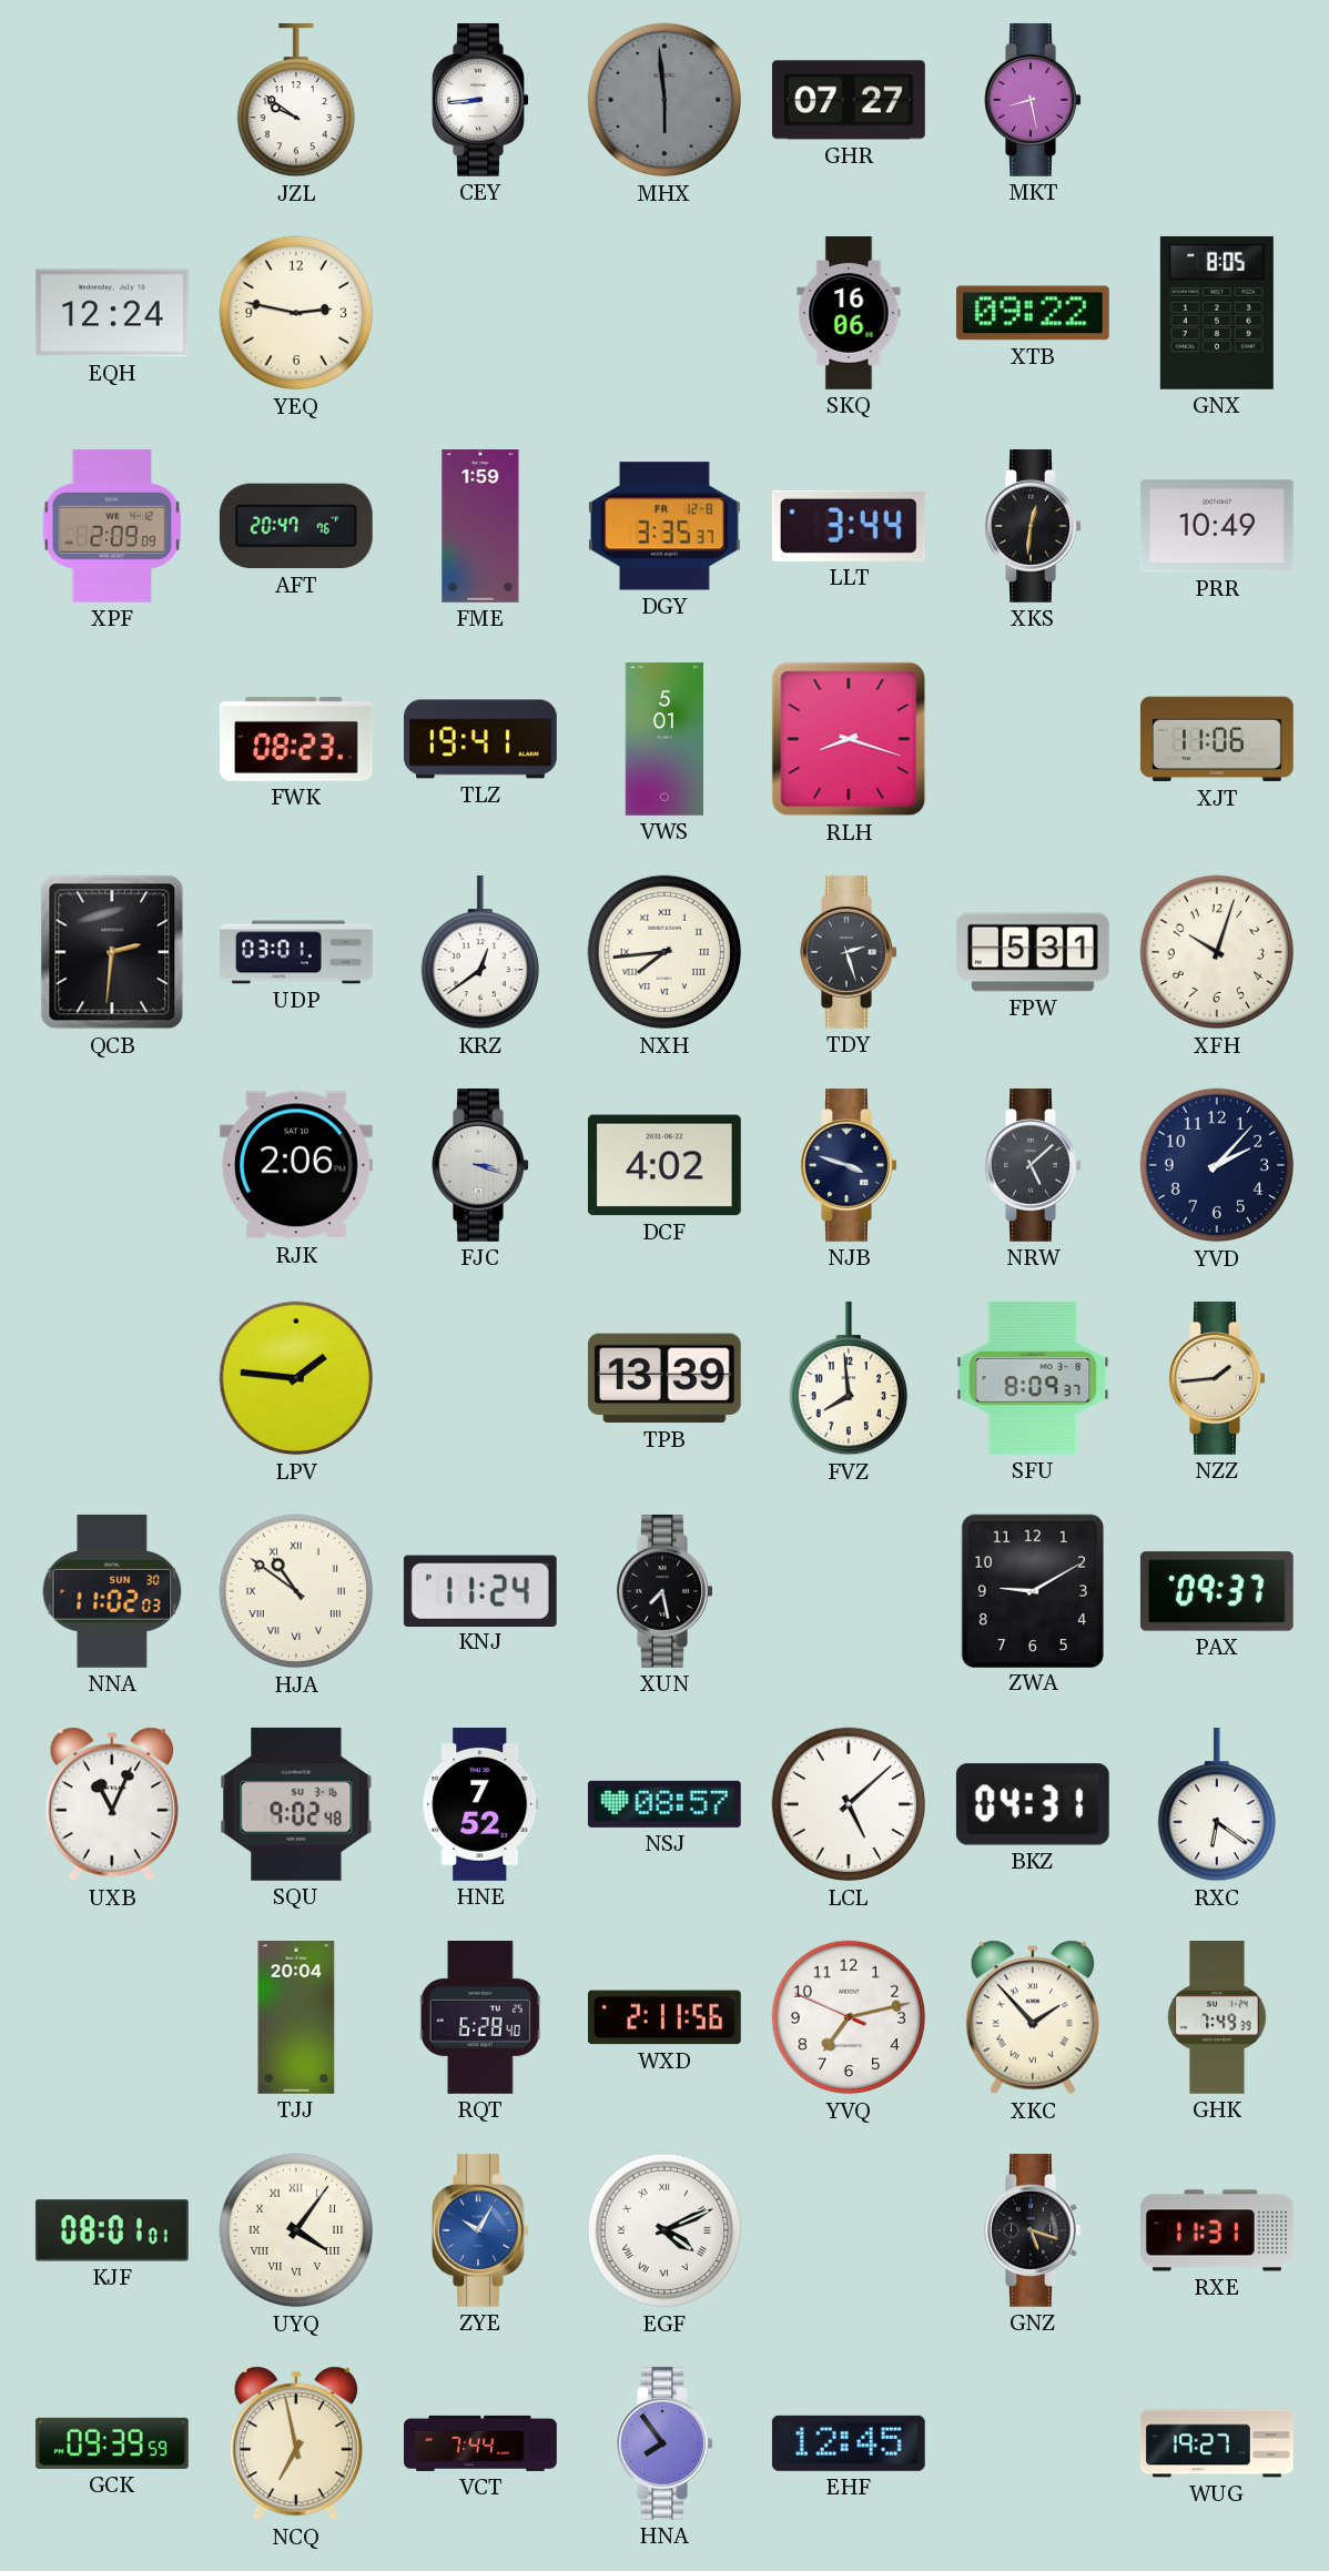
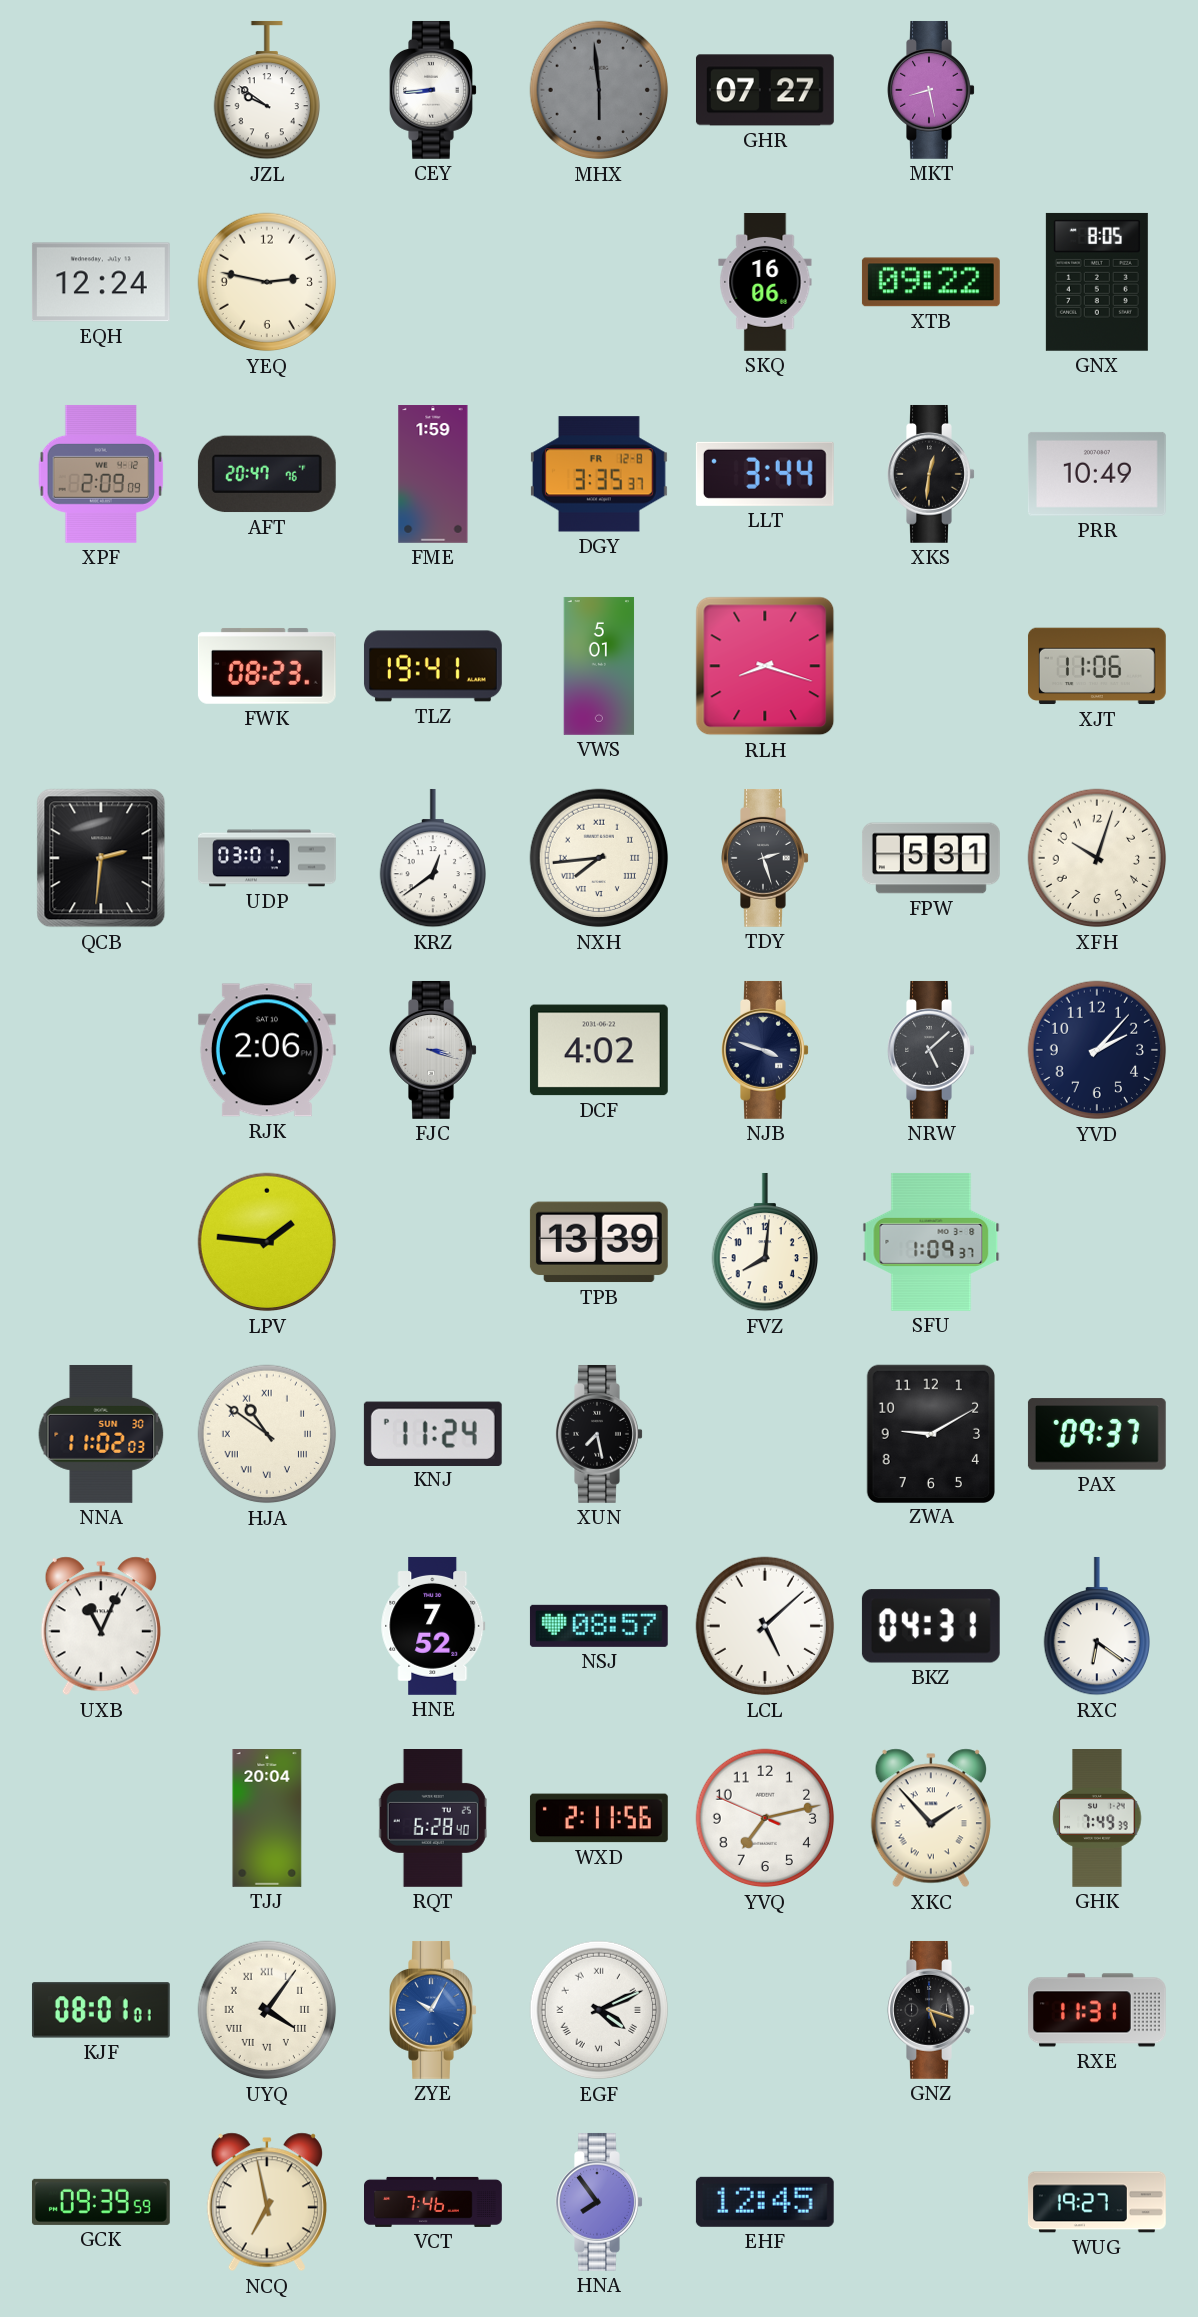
FVZ: 7:59 -> 8:01 (764, 1242)
SFU: 8:09 -> 1:09 (931, 1242)
NZZ: 1:44 -> none (1217, 1378)
SQU: 9:02 -> none (296, 1804)
VCT: 7:44 -> 7:46 (434, 2202)
